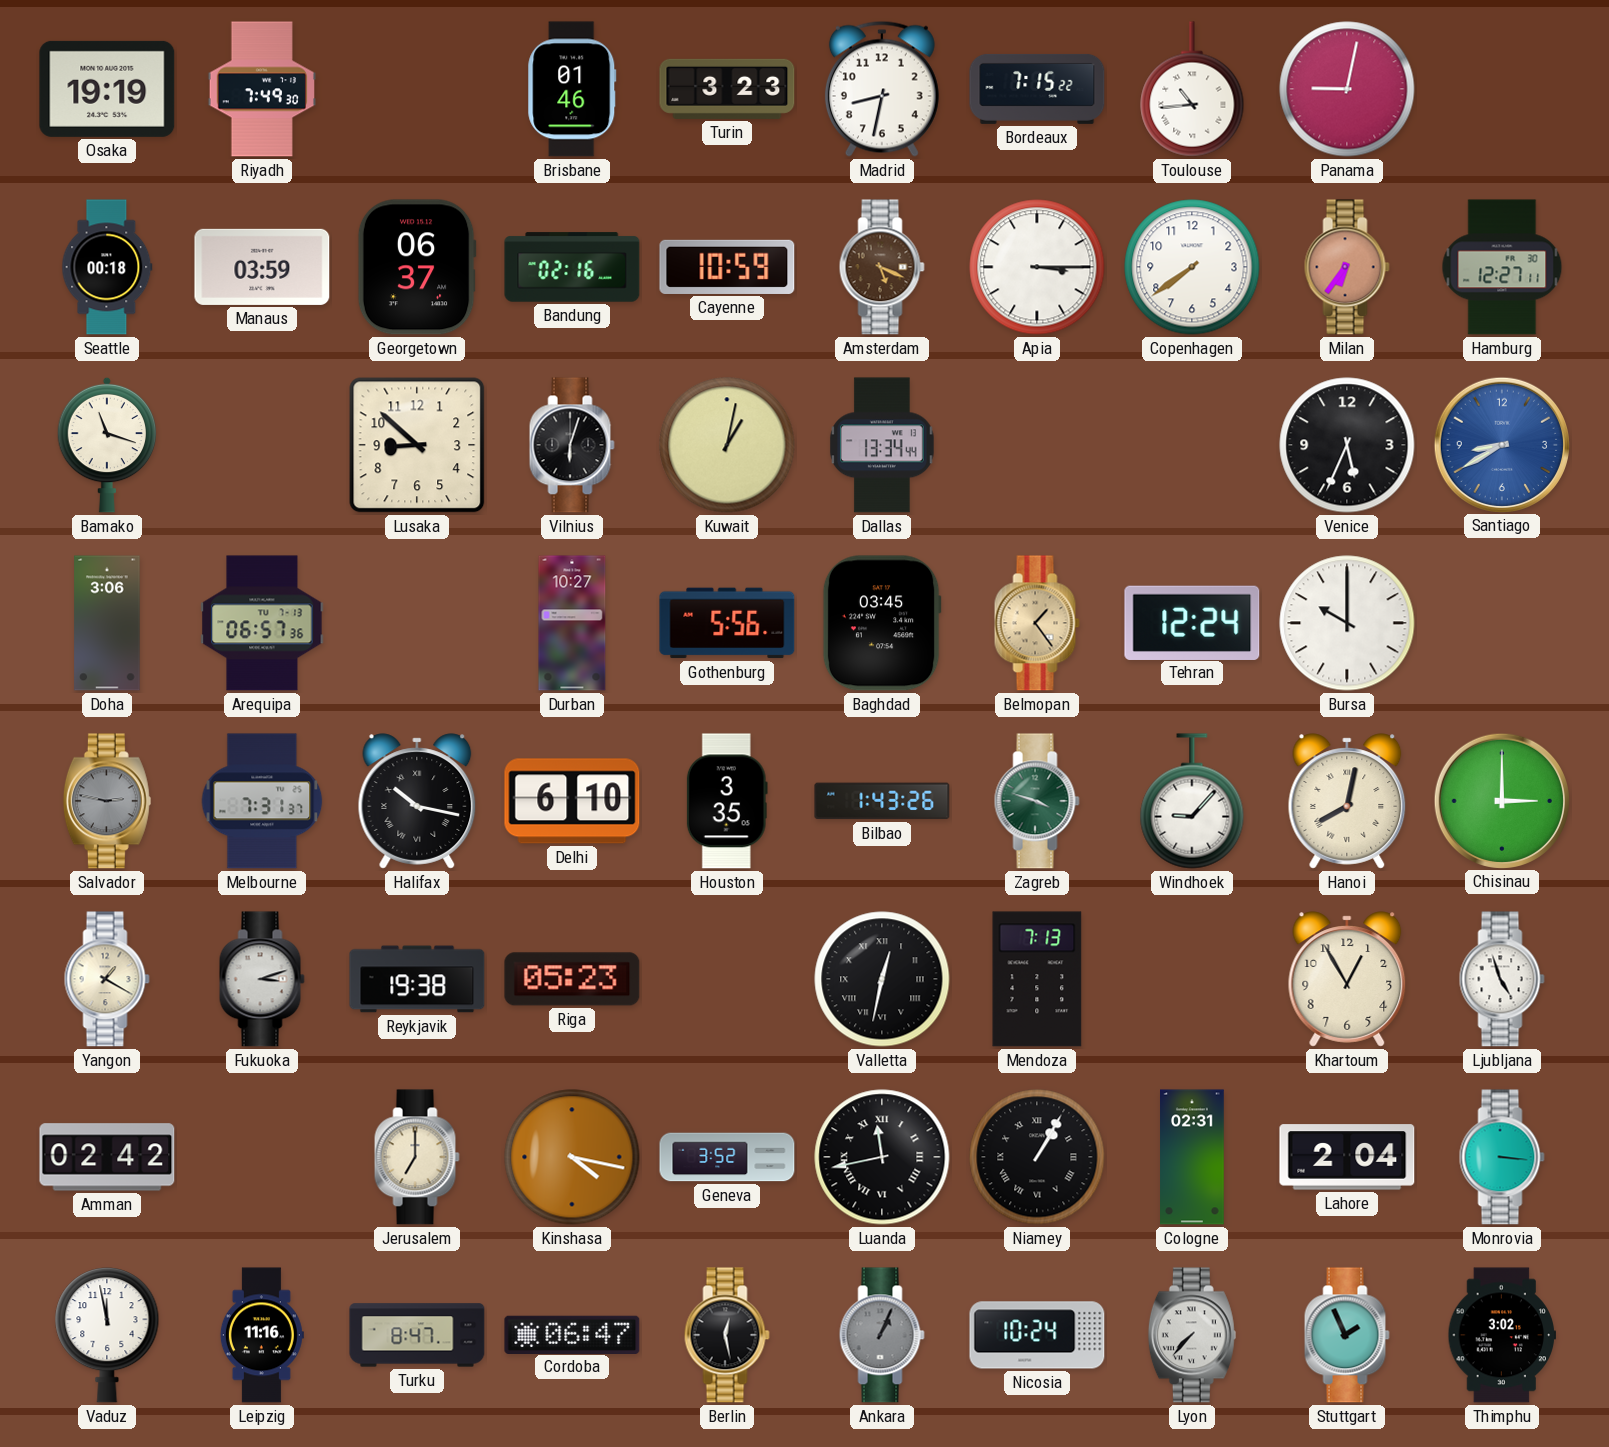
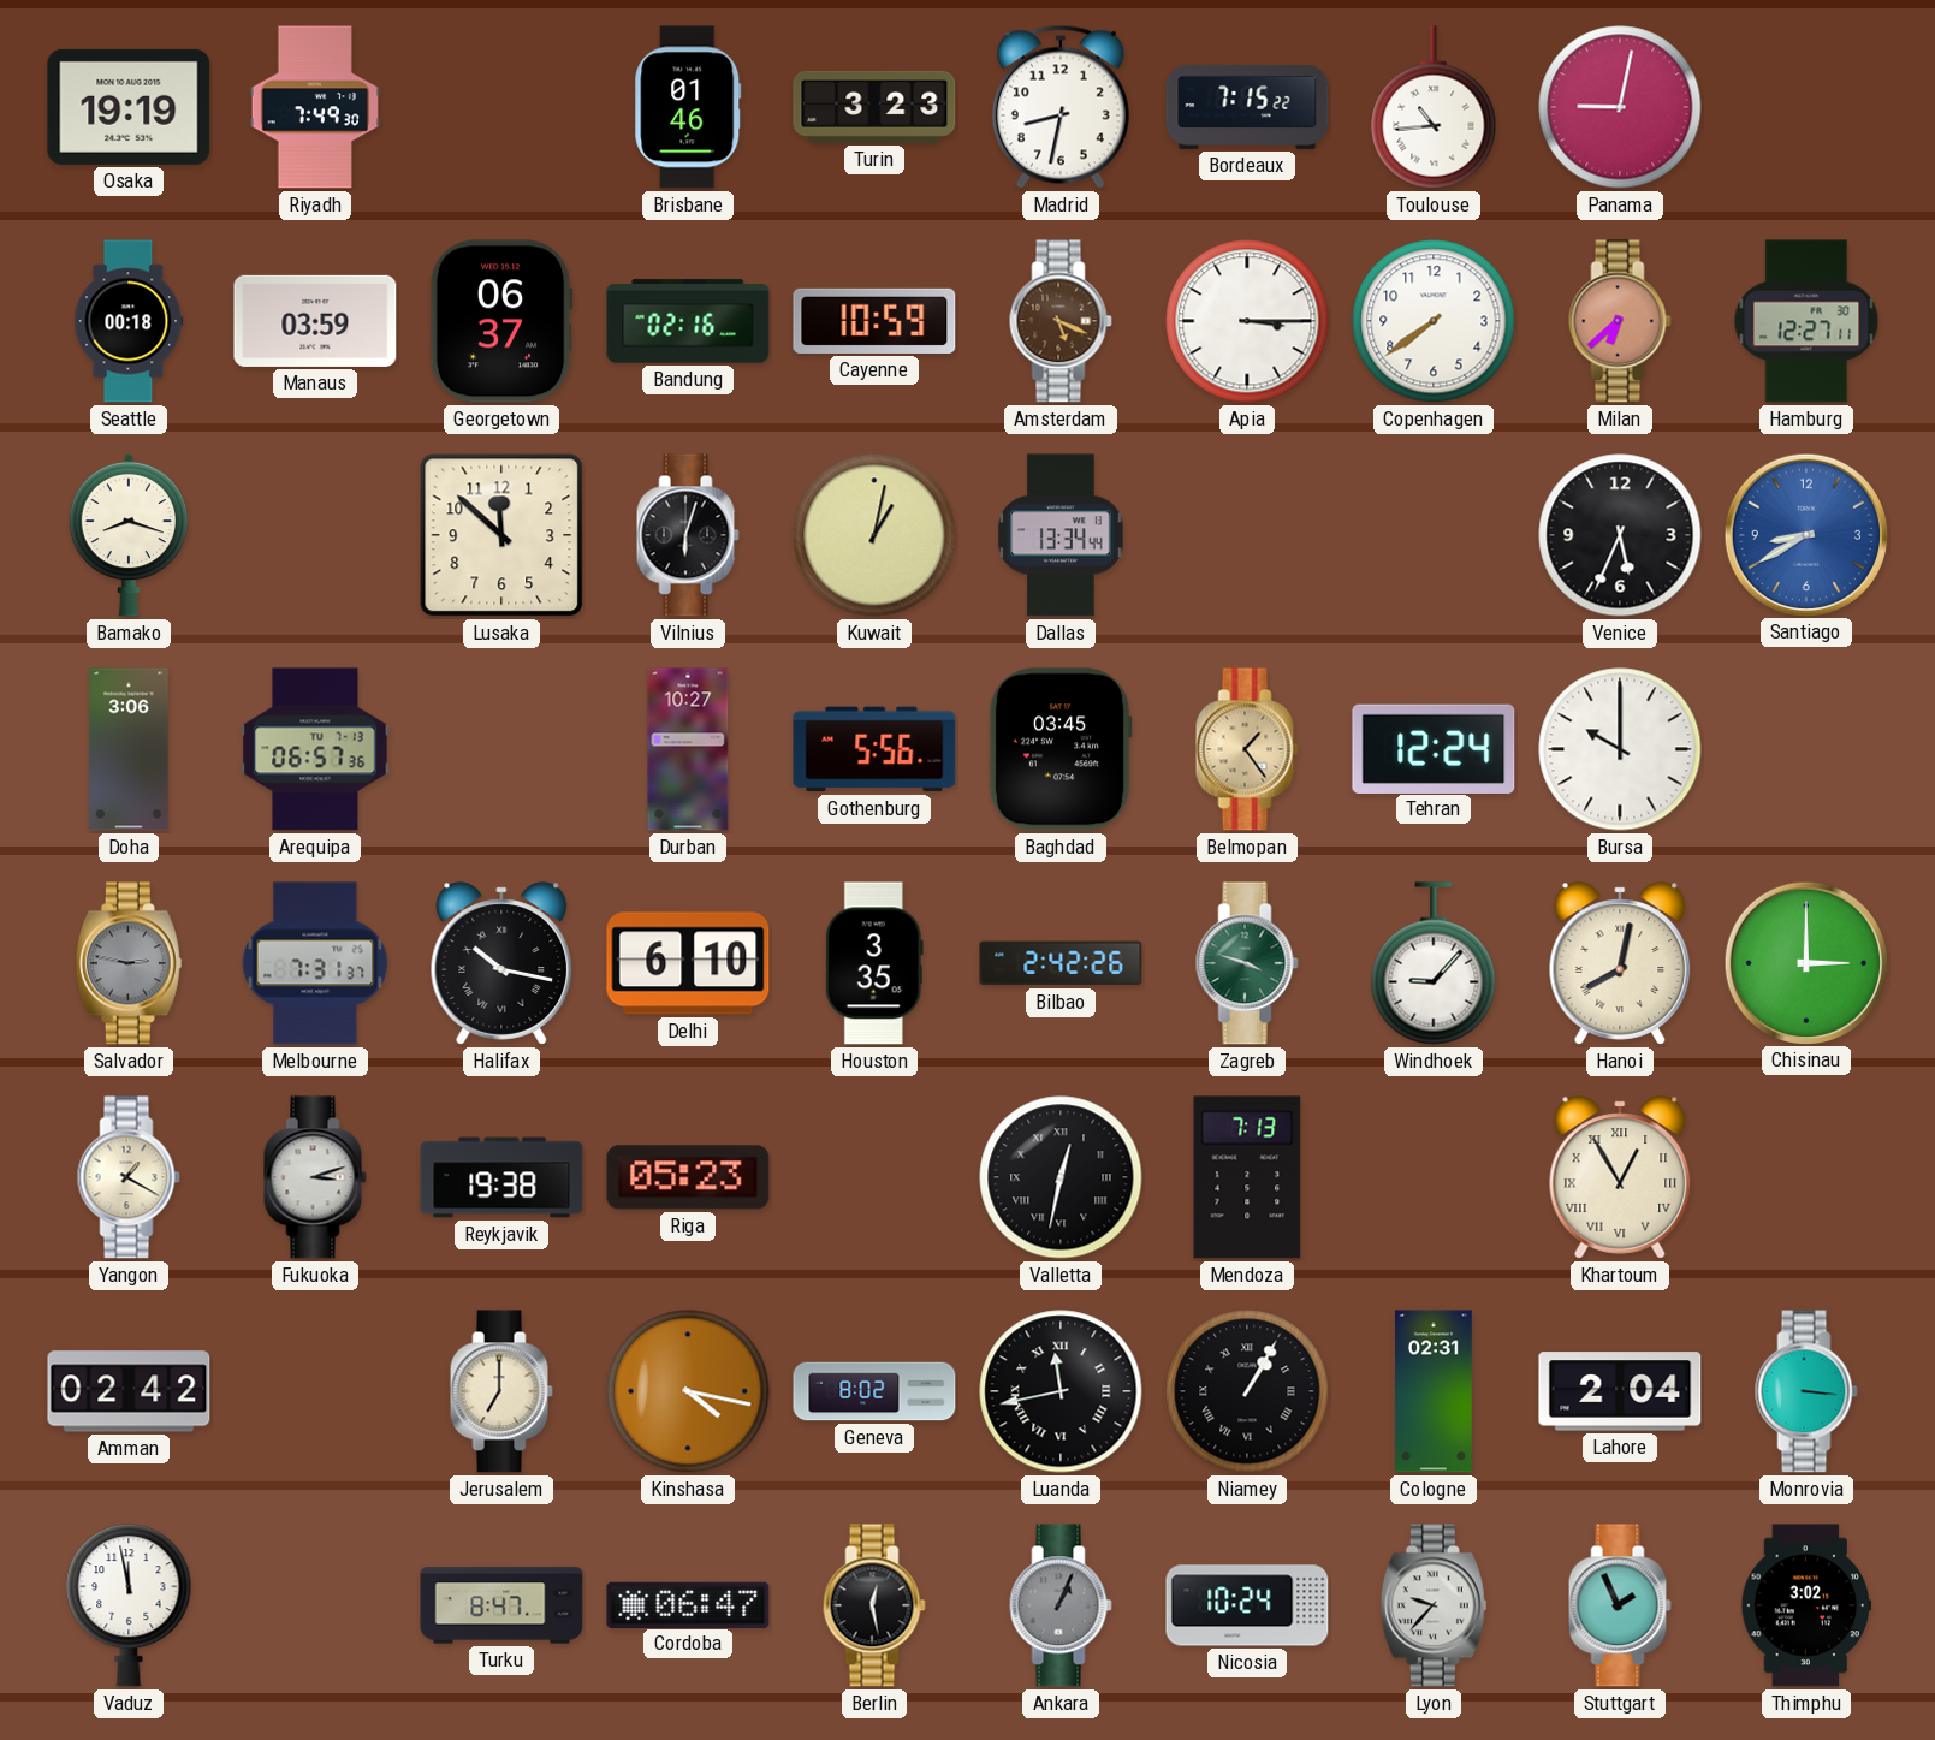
Milan: 6:36 -> 6:38 (1620, 321)
Bamako: 11:18 -> 8:18 (129, 535)
Lusaka: 8:52 -> 11:52 (501, 535)
Bilbao: 1:43 -> 2:42 (1061, 963)
Khartoum numerals: Arabic -> Roman (1620, 1177)
Ljubljana: 4:57 -> none (1502, 979)
Geneva: 3:52 -> 8:02 (874, 1391)
Leipzig: 11:16 -> none (262, 1335)
Lyon: 7:37 -> 9:37 (1434, 1605)
